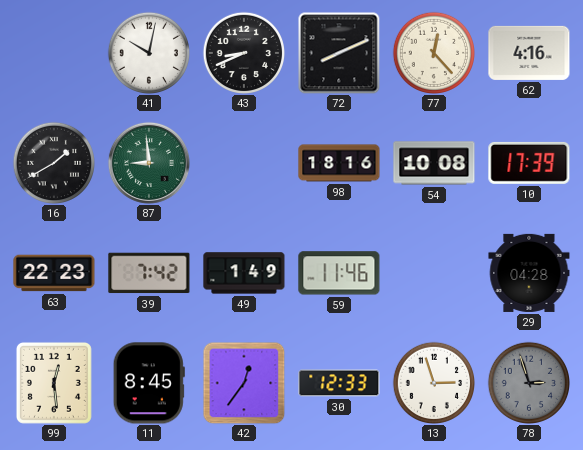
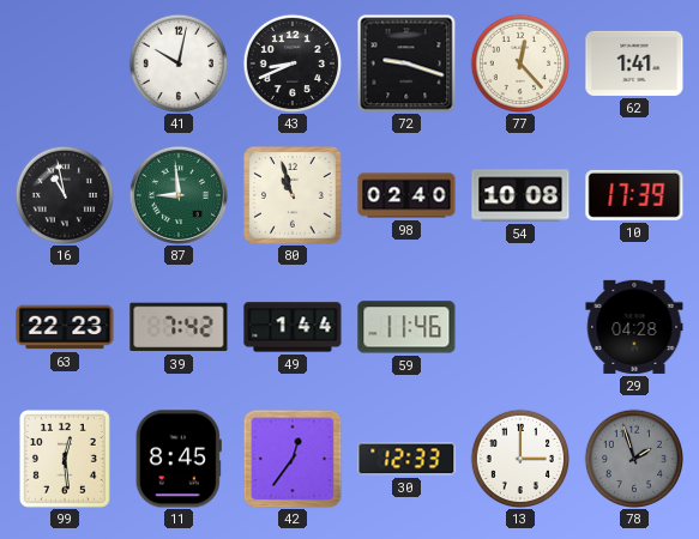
72: 8:11 -> 9:18 (406, 63)
62: 4:16 -> 1:41 (634, 63)
16: 1:40 -> 10:58 (64, 194)
80: none -> 10:57 (293, 195)
98: 18:16 -> 02:40 (406, 195)
49: 1:49 -> 1:44 (293, 327)
13: 2:57 -> 3:00 (519, 458)
78: 2:57 -> 1:57 (633, 458)
